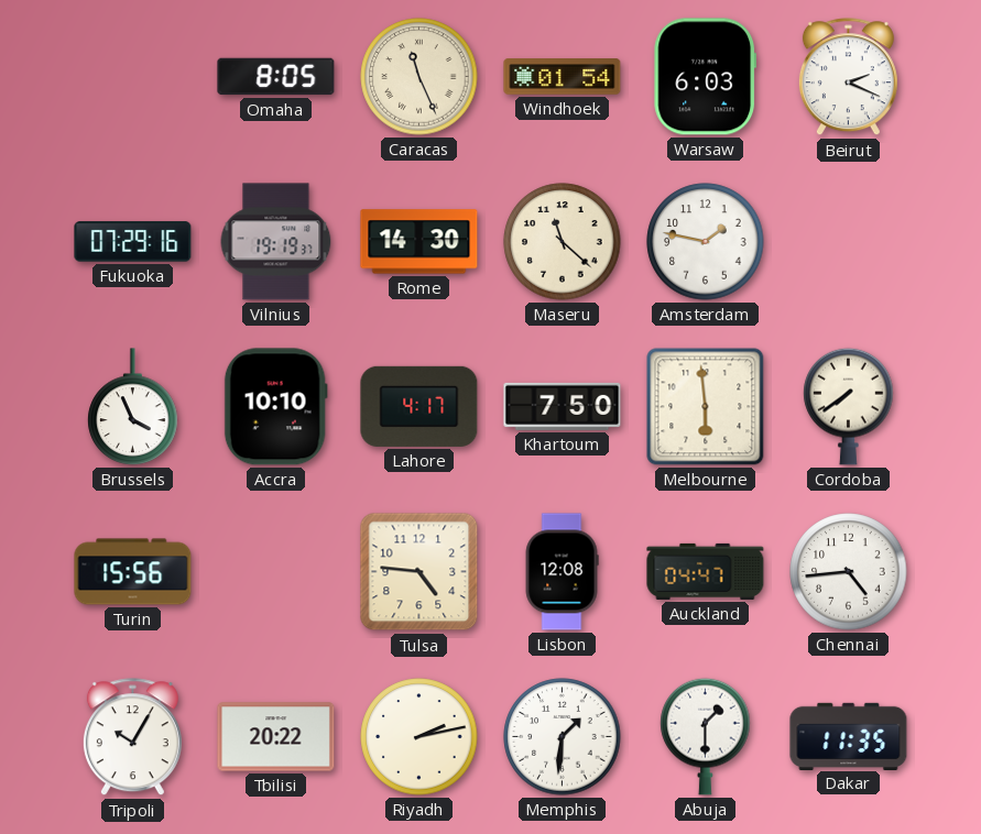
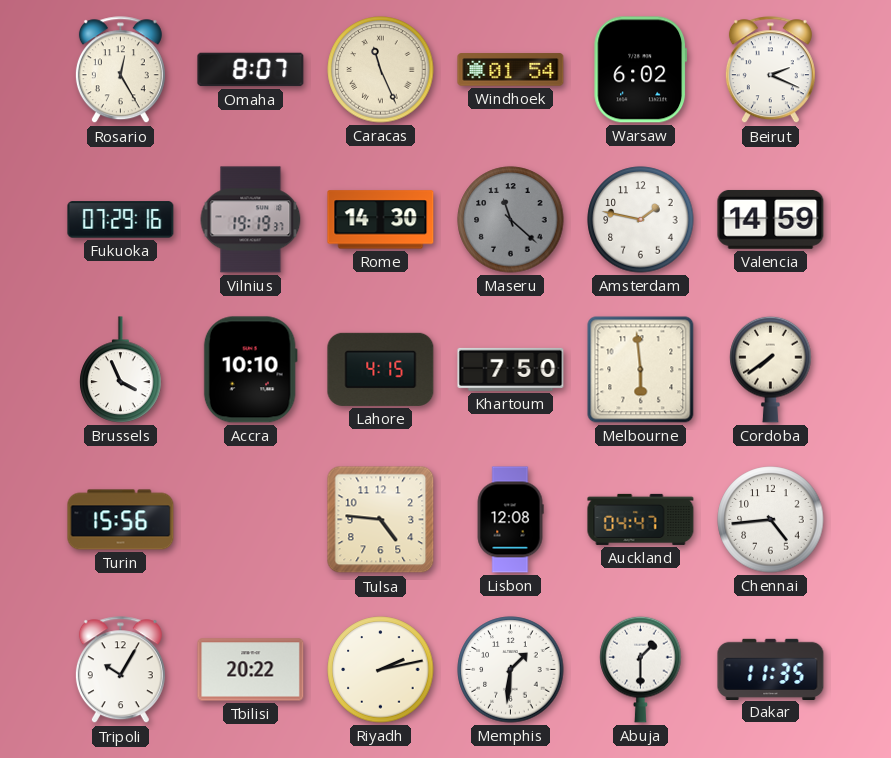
Rosario: none -> 12:25 (120, 70)
Omaha: 8:05 -> 8:07 (251, 70)
Warsaw: 6:03 -> 6:02 (641, 70)
Maseru dial: cream -> grey (511, 220)
Valencia: none -> 14:59 (771, 219)
Lahore: 4:17 -> 4:15 (381, 369)
